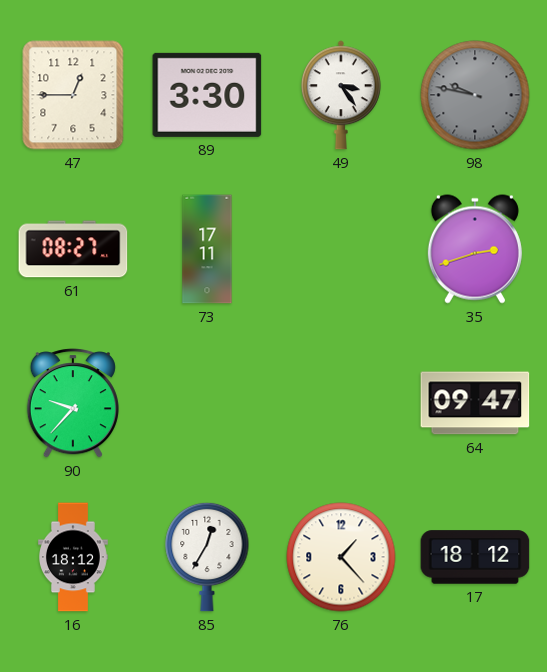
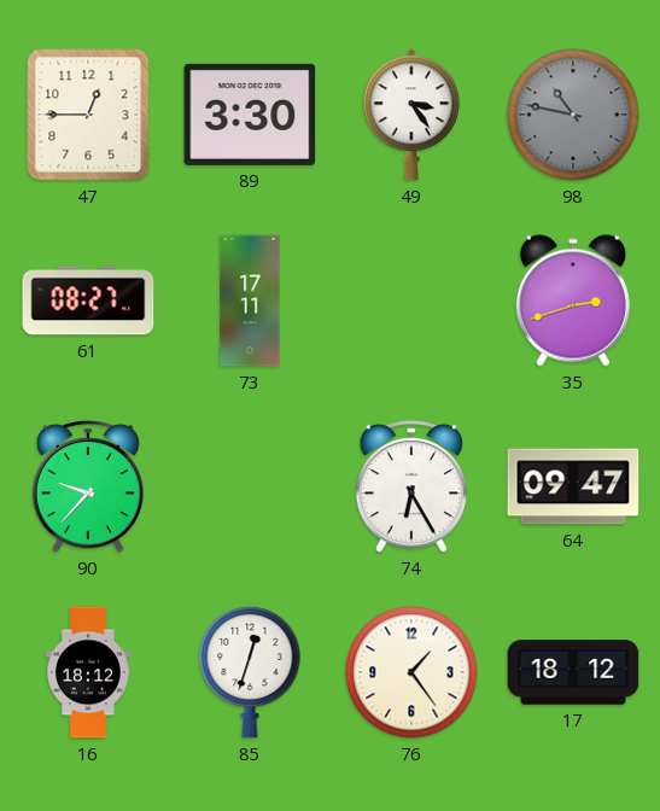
98: 9:47 -> 10:47 (573, 115)
74: none -> 6:25 (411, 486)
85: 12:35 -> 12:33 (250, 672)
76: 1:23 -> 1:24 (411, 672)
